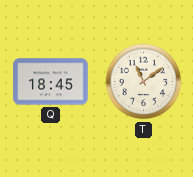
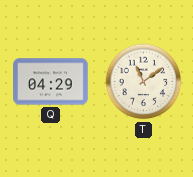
Q: 18:45 -> 04:29 (51, 82)
